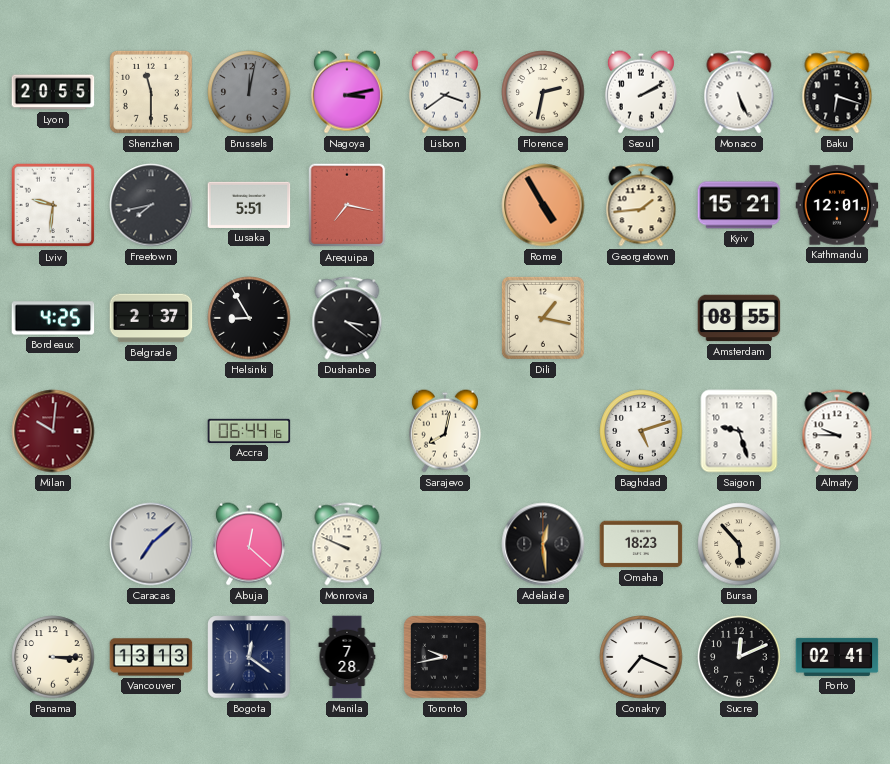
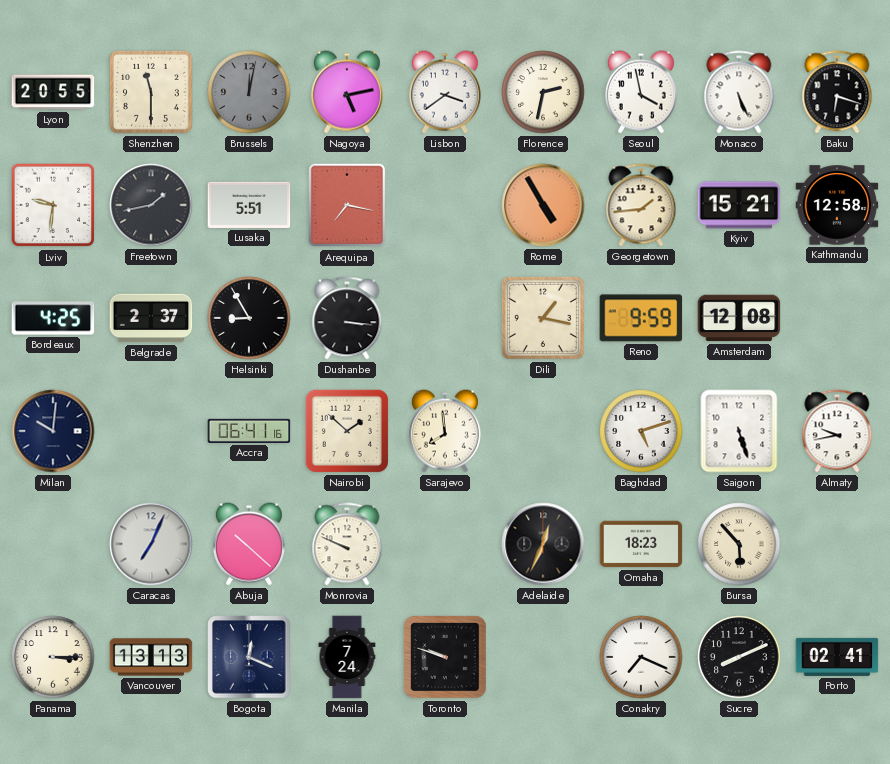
Nagoya: 3:13 -> 5:13 (347, 92)
Seoul: 2:10 -> 3:58 (641, 92)
Freetown: 7:43 -> 1:43 (151, 205)
Kathmandu: 12:01 -> 12:58 (837, 205)
Dushanbe: 3:21 -> 3:16 (347, 318)
Reno: none -> 9:59 (641, 318)
Amsterdam: 08:55 -> 12:08 (739, 318)
Milan dial: burgundy -> navy (53, 431)
Accra: 06:44 -> 06:41 (249, 431)
Nairobi: none -> 1:52 (347, 431)
Sarajevo: 8:02 -> 7:59 (445, 431)
Saigon: 9:27 -> 5:27 (739, 431)
Almaty: 9:45 -> 9:43 (837, 431)
Caracas: 7:08 -> 7:04 (151, 544)
Abuja: 12:22 -> 10:22 (249, 544)
Adelaide: 12:29 -> 12:34 (543, 544)
Bogota: 12:21 -> 12:19 (249, 657)
Manila: 7:28 -> 7:24 (347, 657)
Toronto: 9:43 -> 9:48 (445, 657)
Sucre: 12:11 -> 8:11 (739, 657)
